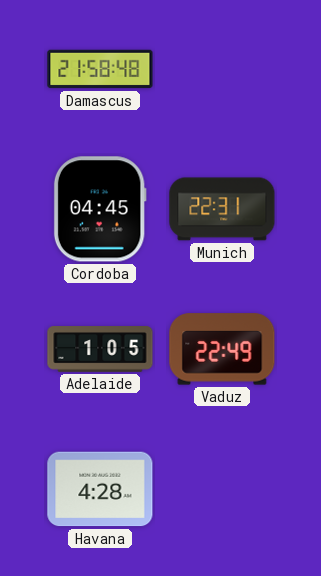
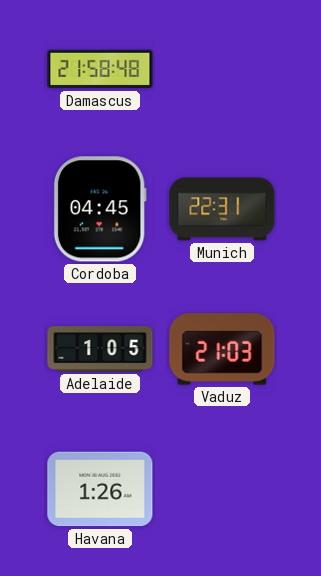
Vaduz: 22:49 -> 21:03 (222, 349)
Havana: 4:28 -> 1:26 (100, 489)
